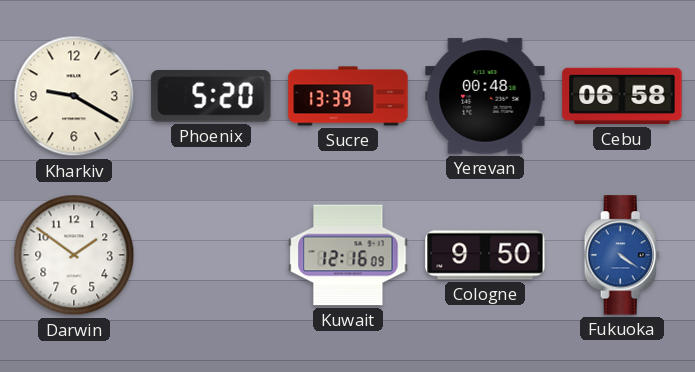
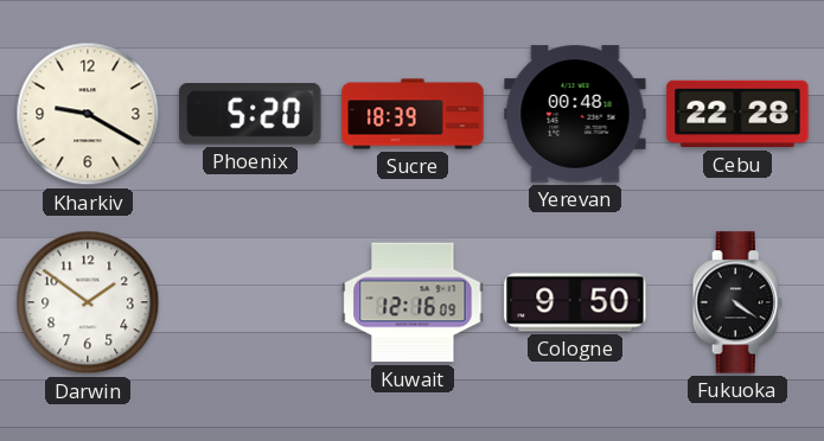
Sucre: 13:39 -> 18:39 (413, 114)
Cebu: 06:58 -> 22:28 (737, 114)
Fukuoka dial: blue -> black (737, 302)
